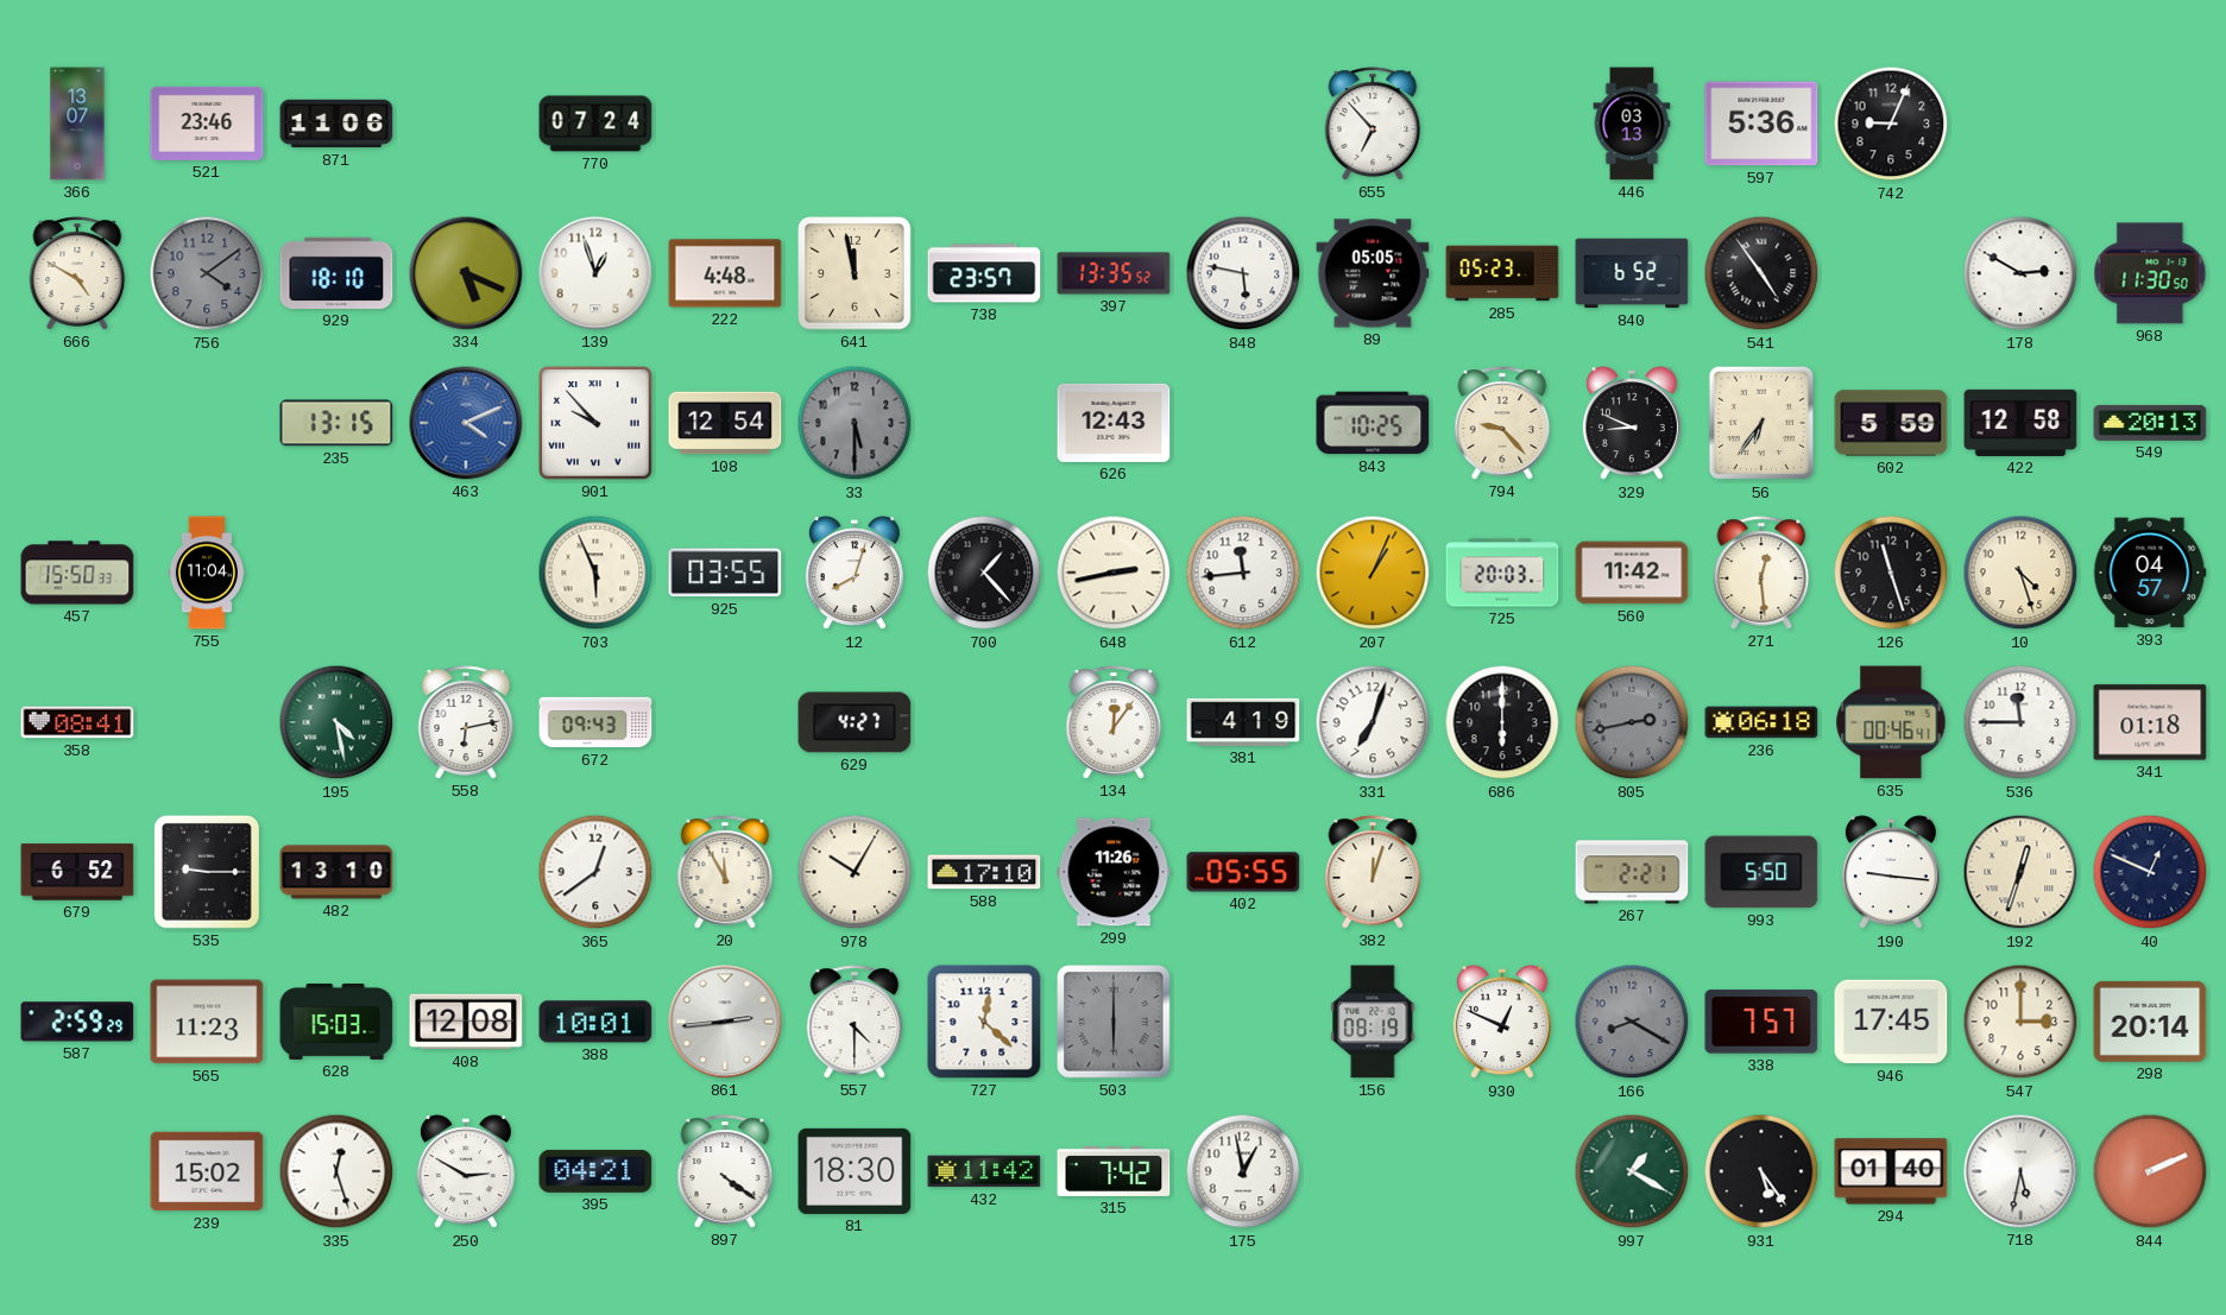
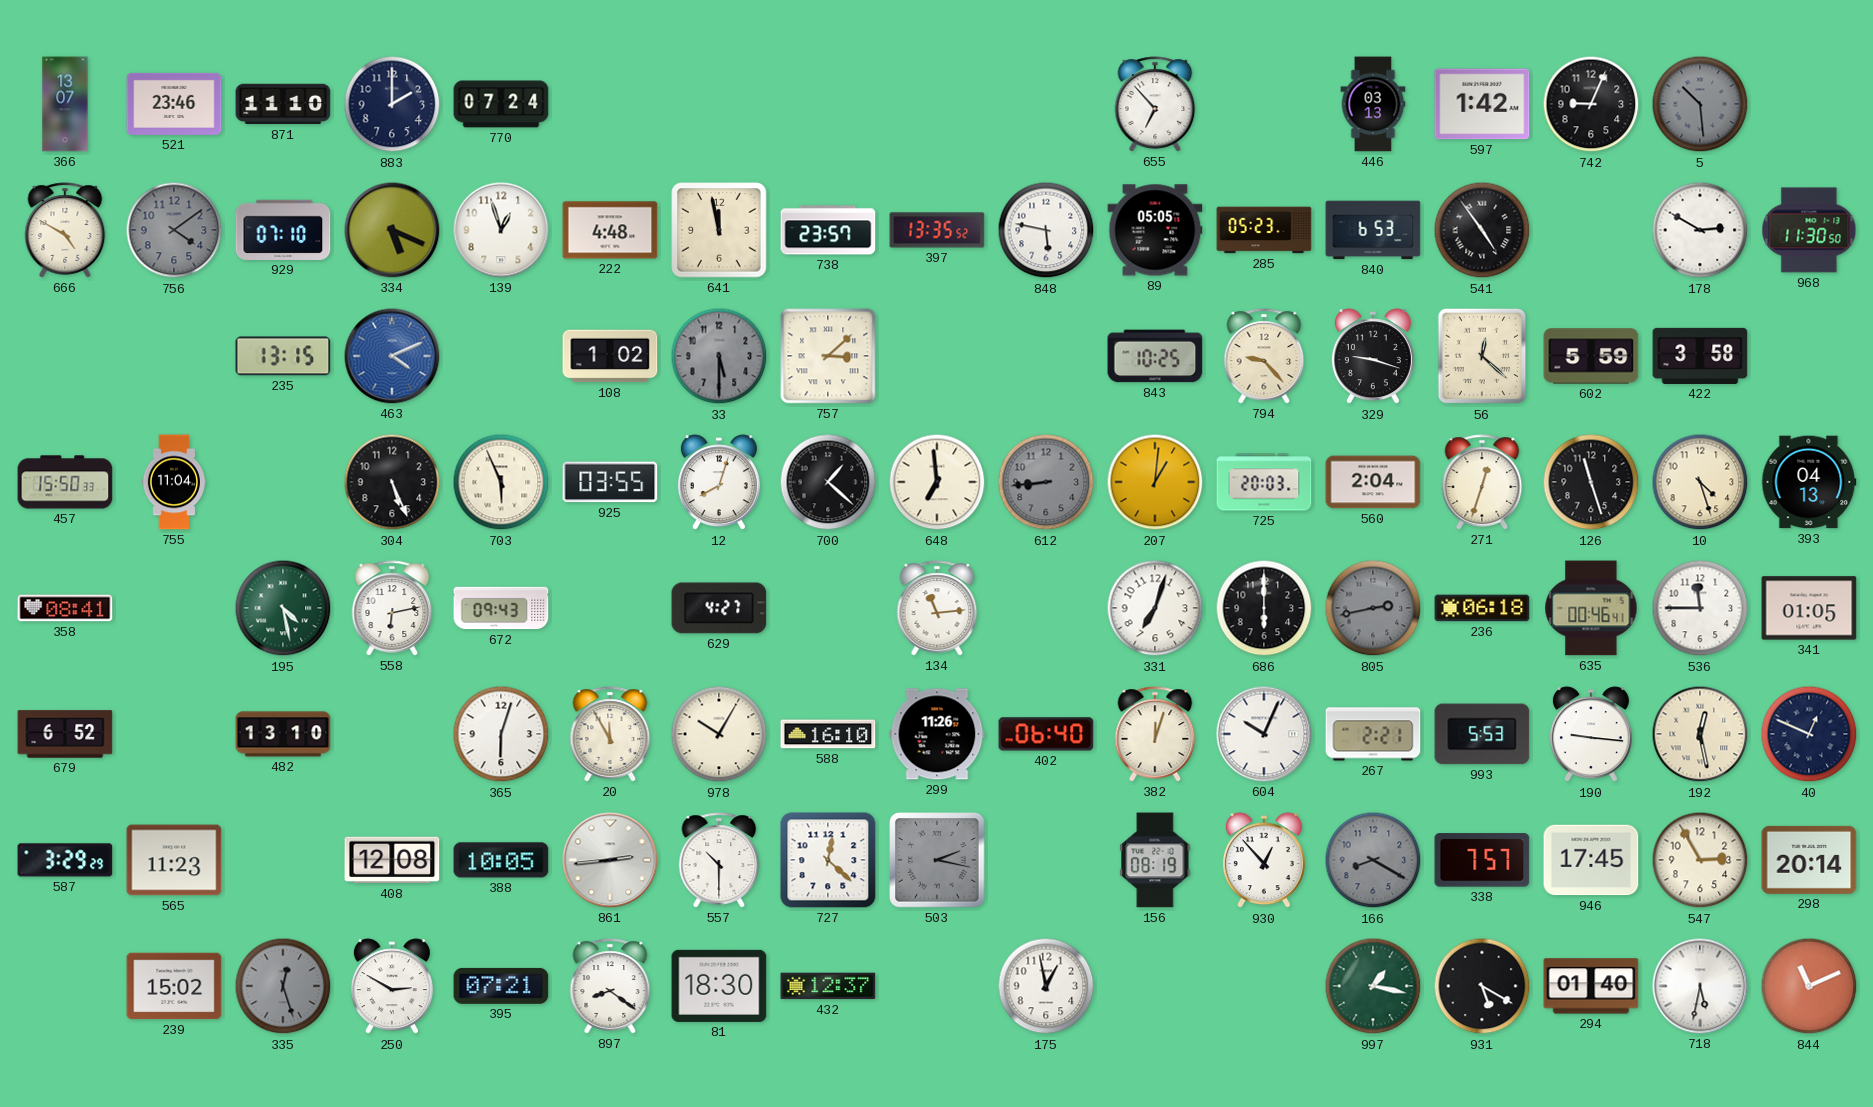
871: 11:06 -> 11:10 (283, 104)
883: none -> 2:00 (392, 104)
597: 5:36 -> 1:42 (1482, 104)
5: none -> 10:29 (1700, 104)
929: 18:10 -> 07:10 (283, 230)
840: 6:52 -> 6:53 (1373, 230)
901: 9:53 -> none (595, 423)
108: 12:54 -> 1:02 (610, 356)
757: none -> 3:08 (828, 356)
626: 12:43 -> none (1114, 423)
329: 8:49 -> 9:18 (1373, 357)
56: 6:36 -> 12:22 (1482, 356)
422: 12:58 -> 3:58 (1700, 356)
549: 20:13 -> none (2150, 423)
304: none -> 5:26 (392, 482)
700: 1:23 -> 1:22 (828, 482)
648: 2:43 -> 6:59 (937, 482)
612: 11:44 -> 8:44 (1046, 482)
612 dial: white -> grey (1046, 482)
207: 1:04 -> 1:01 (1155, 482)
560: 11:42 -> 2:04 (1373, 482)
271: 12:29 -> 12:33 (1482, 482)
393: 04:57 -> 04:13 (1809, 482)
134: 12:06 -> 11:14 (937, 608)
381: 4:19 -> none (1243, 722)
341: 01:18 -> 01:05 (1809, 608)
535: 9:15 -> none (207, 872)
365: 12:39 -> 6:03 (501, 734)
588: 17:10 -> 16:10 (828, 734)
402: 05:55 -> 06:40 (1046, 734)
604: none -> 10:04 (1264, 734)
993: 5:50 -> 5:53 (1482, 734)
192: 12:33 -> 12:28 (1700, 734)
587: 2:59 -> 3:29 (65, 860)
628: 15:03 -> none (336, 1022)
388: 10:01 -> 10:05 (501, 860)
557: 4:30 -> 10:30 (719, 860)
503: 6:00 -> 2:17 (937, 860)
930: 12:49 -> 12:53 (1264, 861)
547: 3:00 -> 2:55 (1700, 860)
335 dial: white -> grey (283, 986)
395: 04:21 -> 07:21 (501, 986)
897: 4:21 -> 8:21 (610, 986)
432: 11:42 -> 12:37 (828, 986)
315: 7:42 -> none (1114, 1171)
997: 1:20 -> 1:17 (1373, 986)
931: 5:24 -> 5:20 (1482, 986)
844: 2:11 -> 11:11 (1809, 986)
